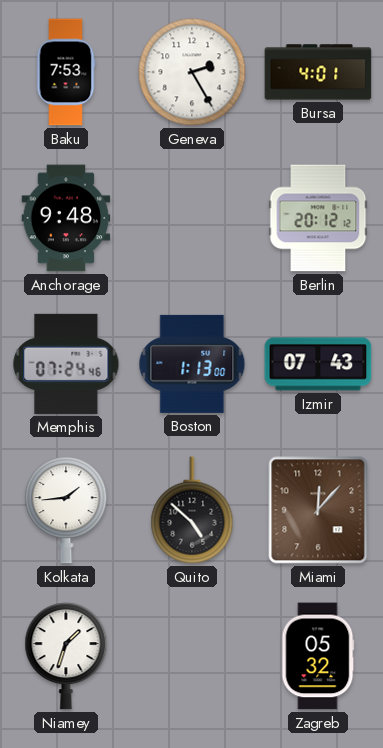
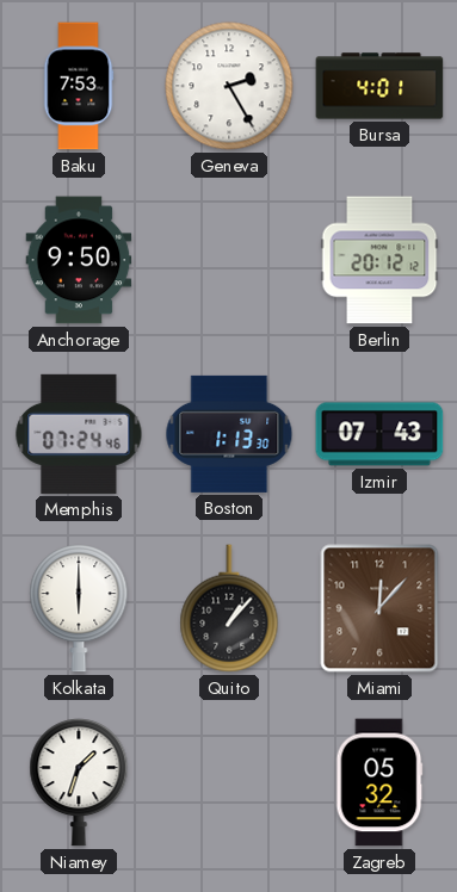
Anchorage: 9:48 -> 9:50 (79, 260)
Boston: 1:13:00 -> 1:13:30 (229, 434)
Kolkata: 1:44 -> 6:00 (79, 609)
Quito: 4:52 -> 1:07 (229, 608)
